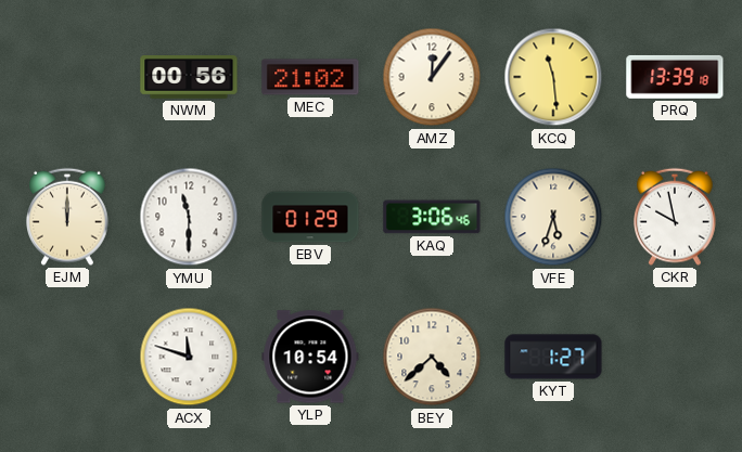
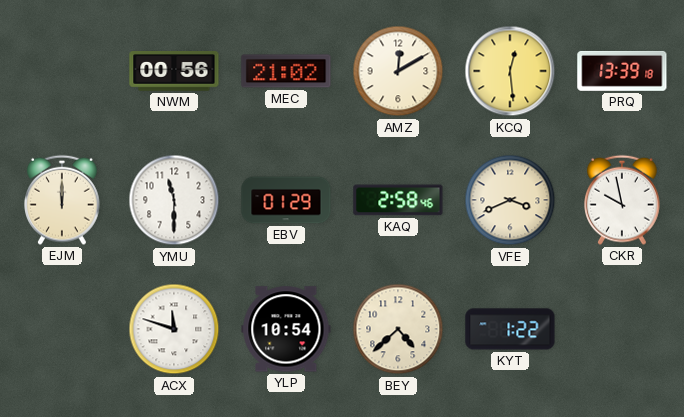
AMZ: 12:06 -> 12:10 (398, 71)
KCQ: 11:29 -> 12:29 (510, 71)
KAQ: 3:06 -> 2:58 (398, 200)
VFE: 5:33 -> 3:41 (510, 200)
KYT: 1:27 -> 1:22 (510, 329)
